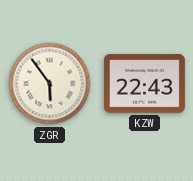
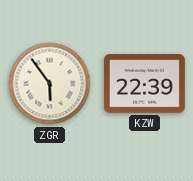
KZW: 22:43 -> 22:39 (144, 84)
